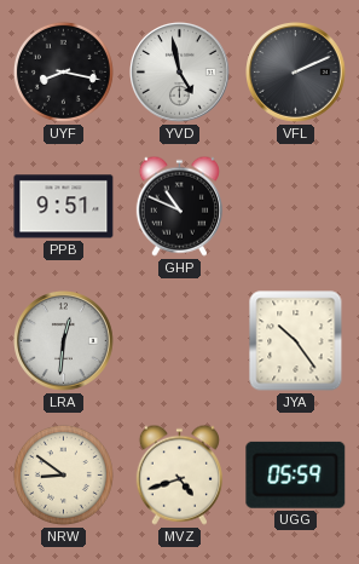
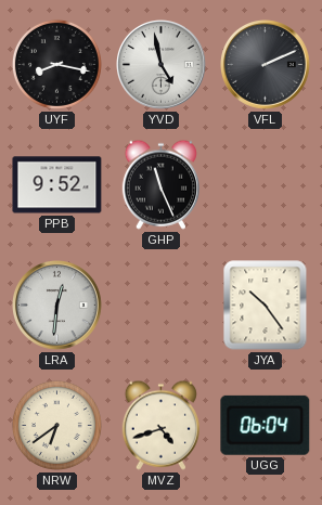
PPB: 9:51 -> 9:52 (57, 185)
GHP: 10:49 -> 11:26 (160, 184)
NRW: 8:51 -> 6:39 (56, 425)
UGG: 05:59 -> 06:04 (266, 425)
